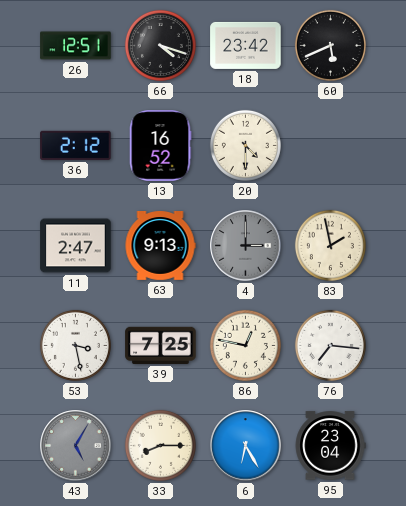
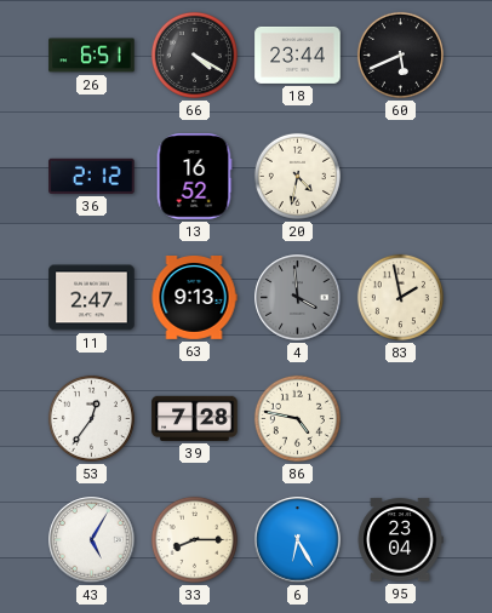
26: 12:51 -> 6:51 (92, 56)
66: 4:18 -> 4:20 (194, 55)
18: 23:42 -> 23:44 (298, 55)
20: 4:30 -> 4:32 (297, 176)
4: 3:00 -> 3:59 (298, 298)
53: 3:28 -> 12:36 (91, 418)
39: 7:25 -> 7:28 (195, 418)
86: 12:47 -> 4:47 (297, 418)
76: 7:16 -> none (330, 345)
43 dial: grey -> white (92, 540)
